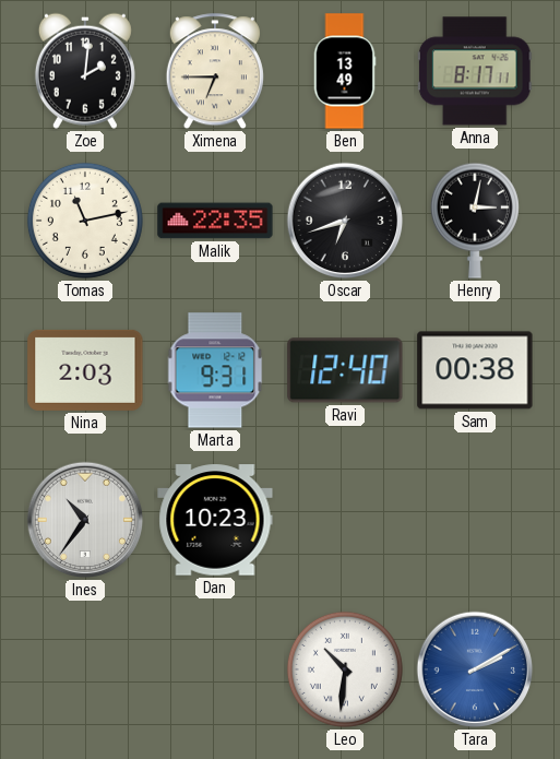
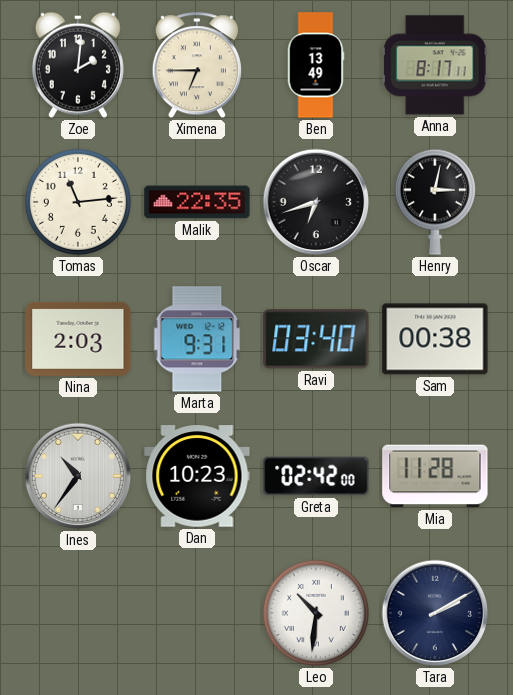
Tomas: 11:13 -> 11:14 (78, 202)
Ravi: 12:40 -> 03:40 (316, 339)
Greta: none -> 02:42 (316, 476)
Mia: none -> 11:28 (435, 476)
Tara dial: blue -> navy (435, 613)
